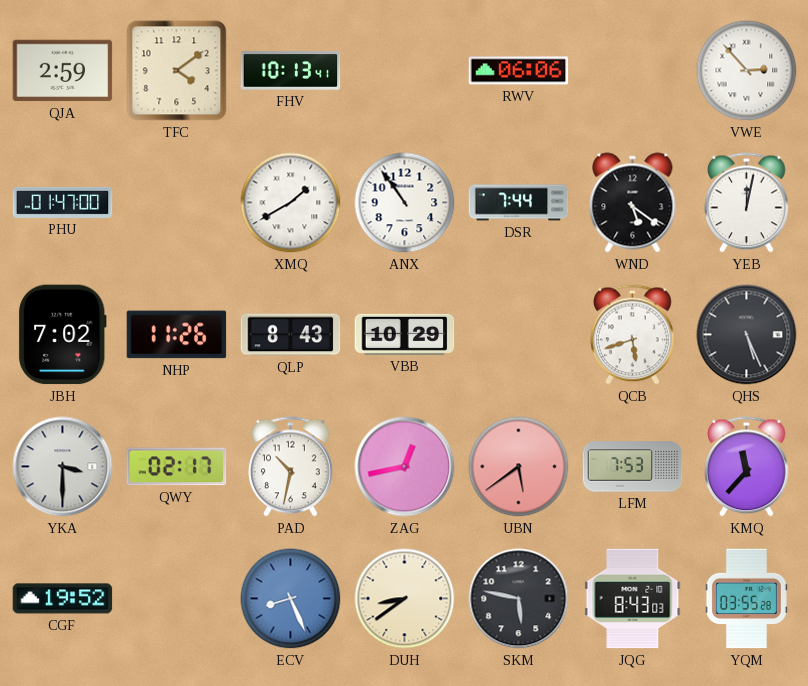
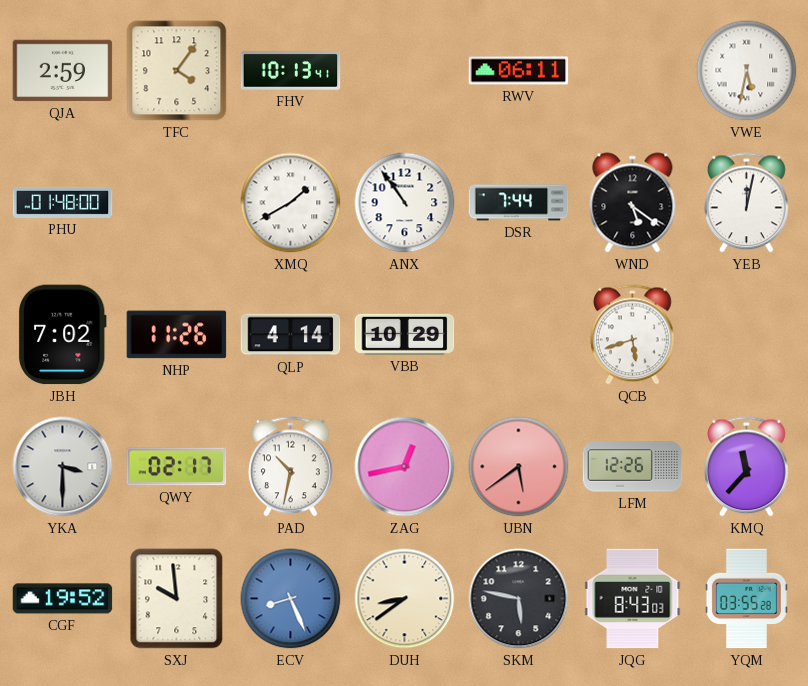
TFC: 4:09 -> 4:06 (177, 71)
RWV: 06:06 -> 06:11 (519, 71)
VWE: 2:53 -> 5:32 (747, 71)
PHU: 01:47 -> 01:48 (63, 202)
QLP: 8:43 -> 4:14 (291, 335)
QHS: 5:26 -> none (747, 335)
LFM: 7:53 -> 12:26 (633, 467)
SXJ: none -> 9:59 (177, 599)
